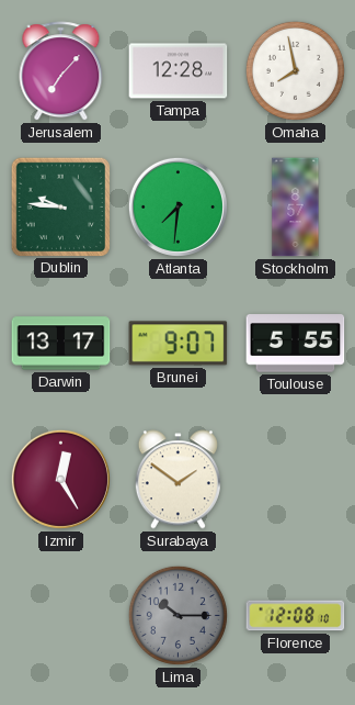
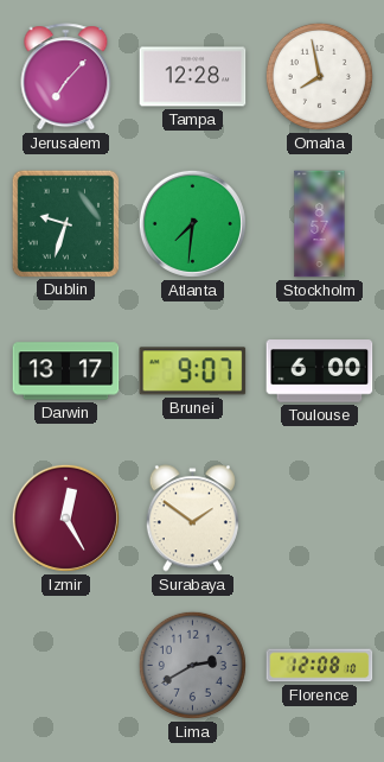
Dublin: 9:46 -> 9:33 (65, 223)
Toulouse: 5:55 -> 6:00 (320, 372)
Lima: 10:15 -> 2:40 (192, 665)
